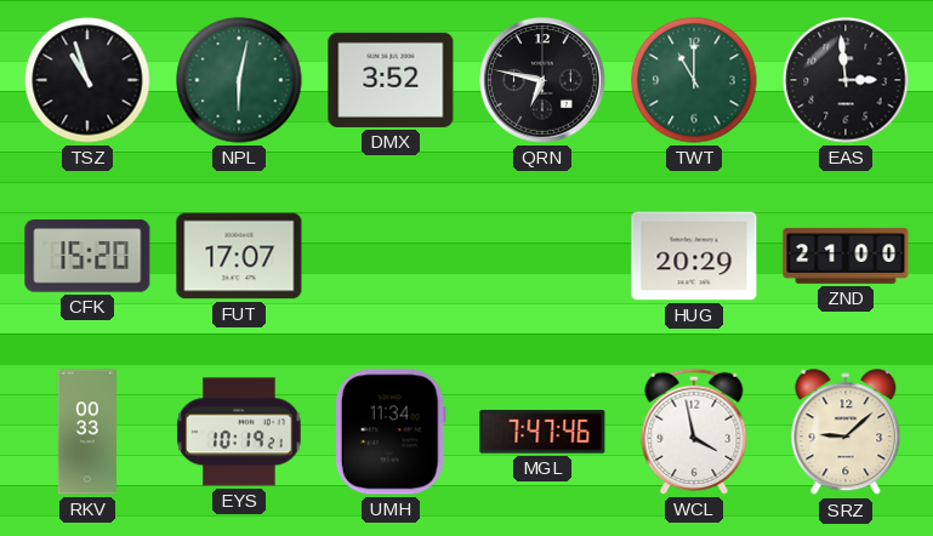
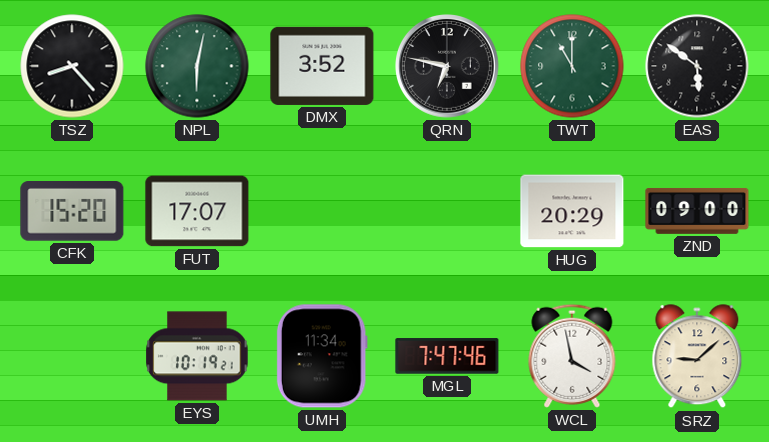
TSZ: 10:57 -> 8:23 (72, 66)
EAS: 2:59 -> 5:51 (697, 66)
ZND: 21:00 -> 09:00 (697, 211)
RKV: 00:33 -> none (86, 432)
